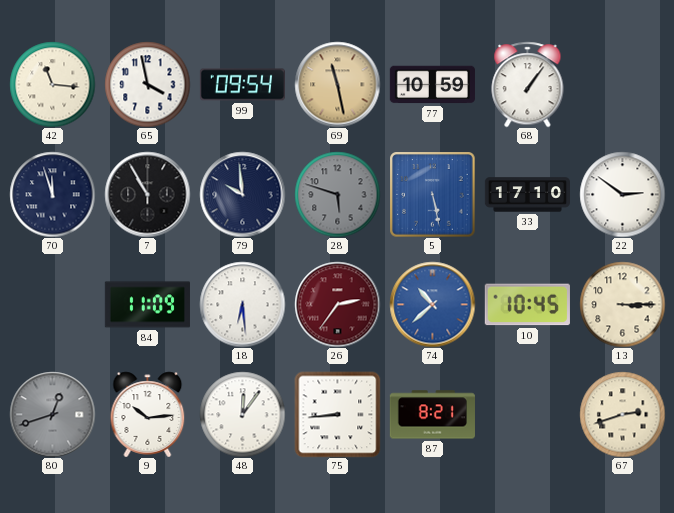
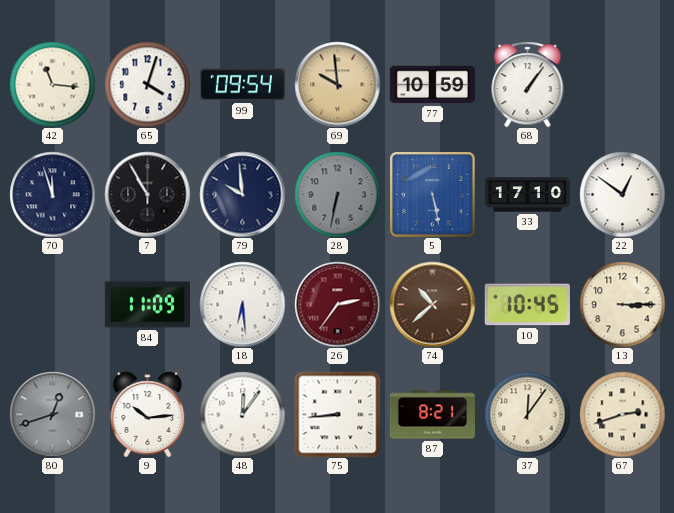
65: 3:58 -> 4:03 (147, 84)
69: 11:28 -> 9:59 (337, 84)
28: 5:48 -> 6:32 (337, 194)
22: 2:51 -> 12:51 (622, 194)
74 dial: blue -> brown (432, 304)
37: none -> 12:06 (527, 414)
